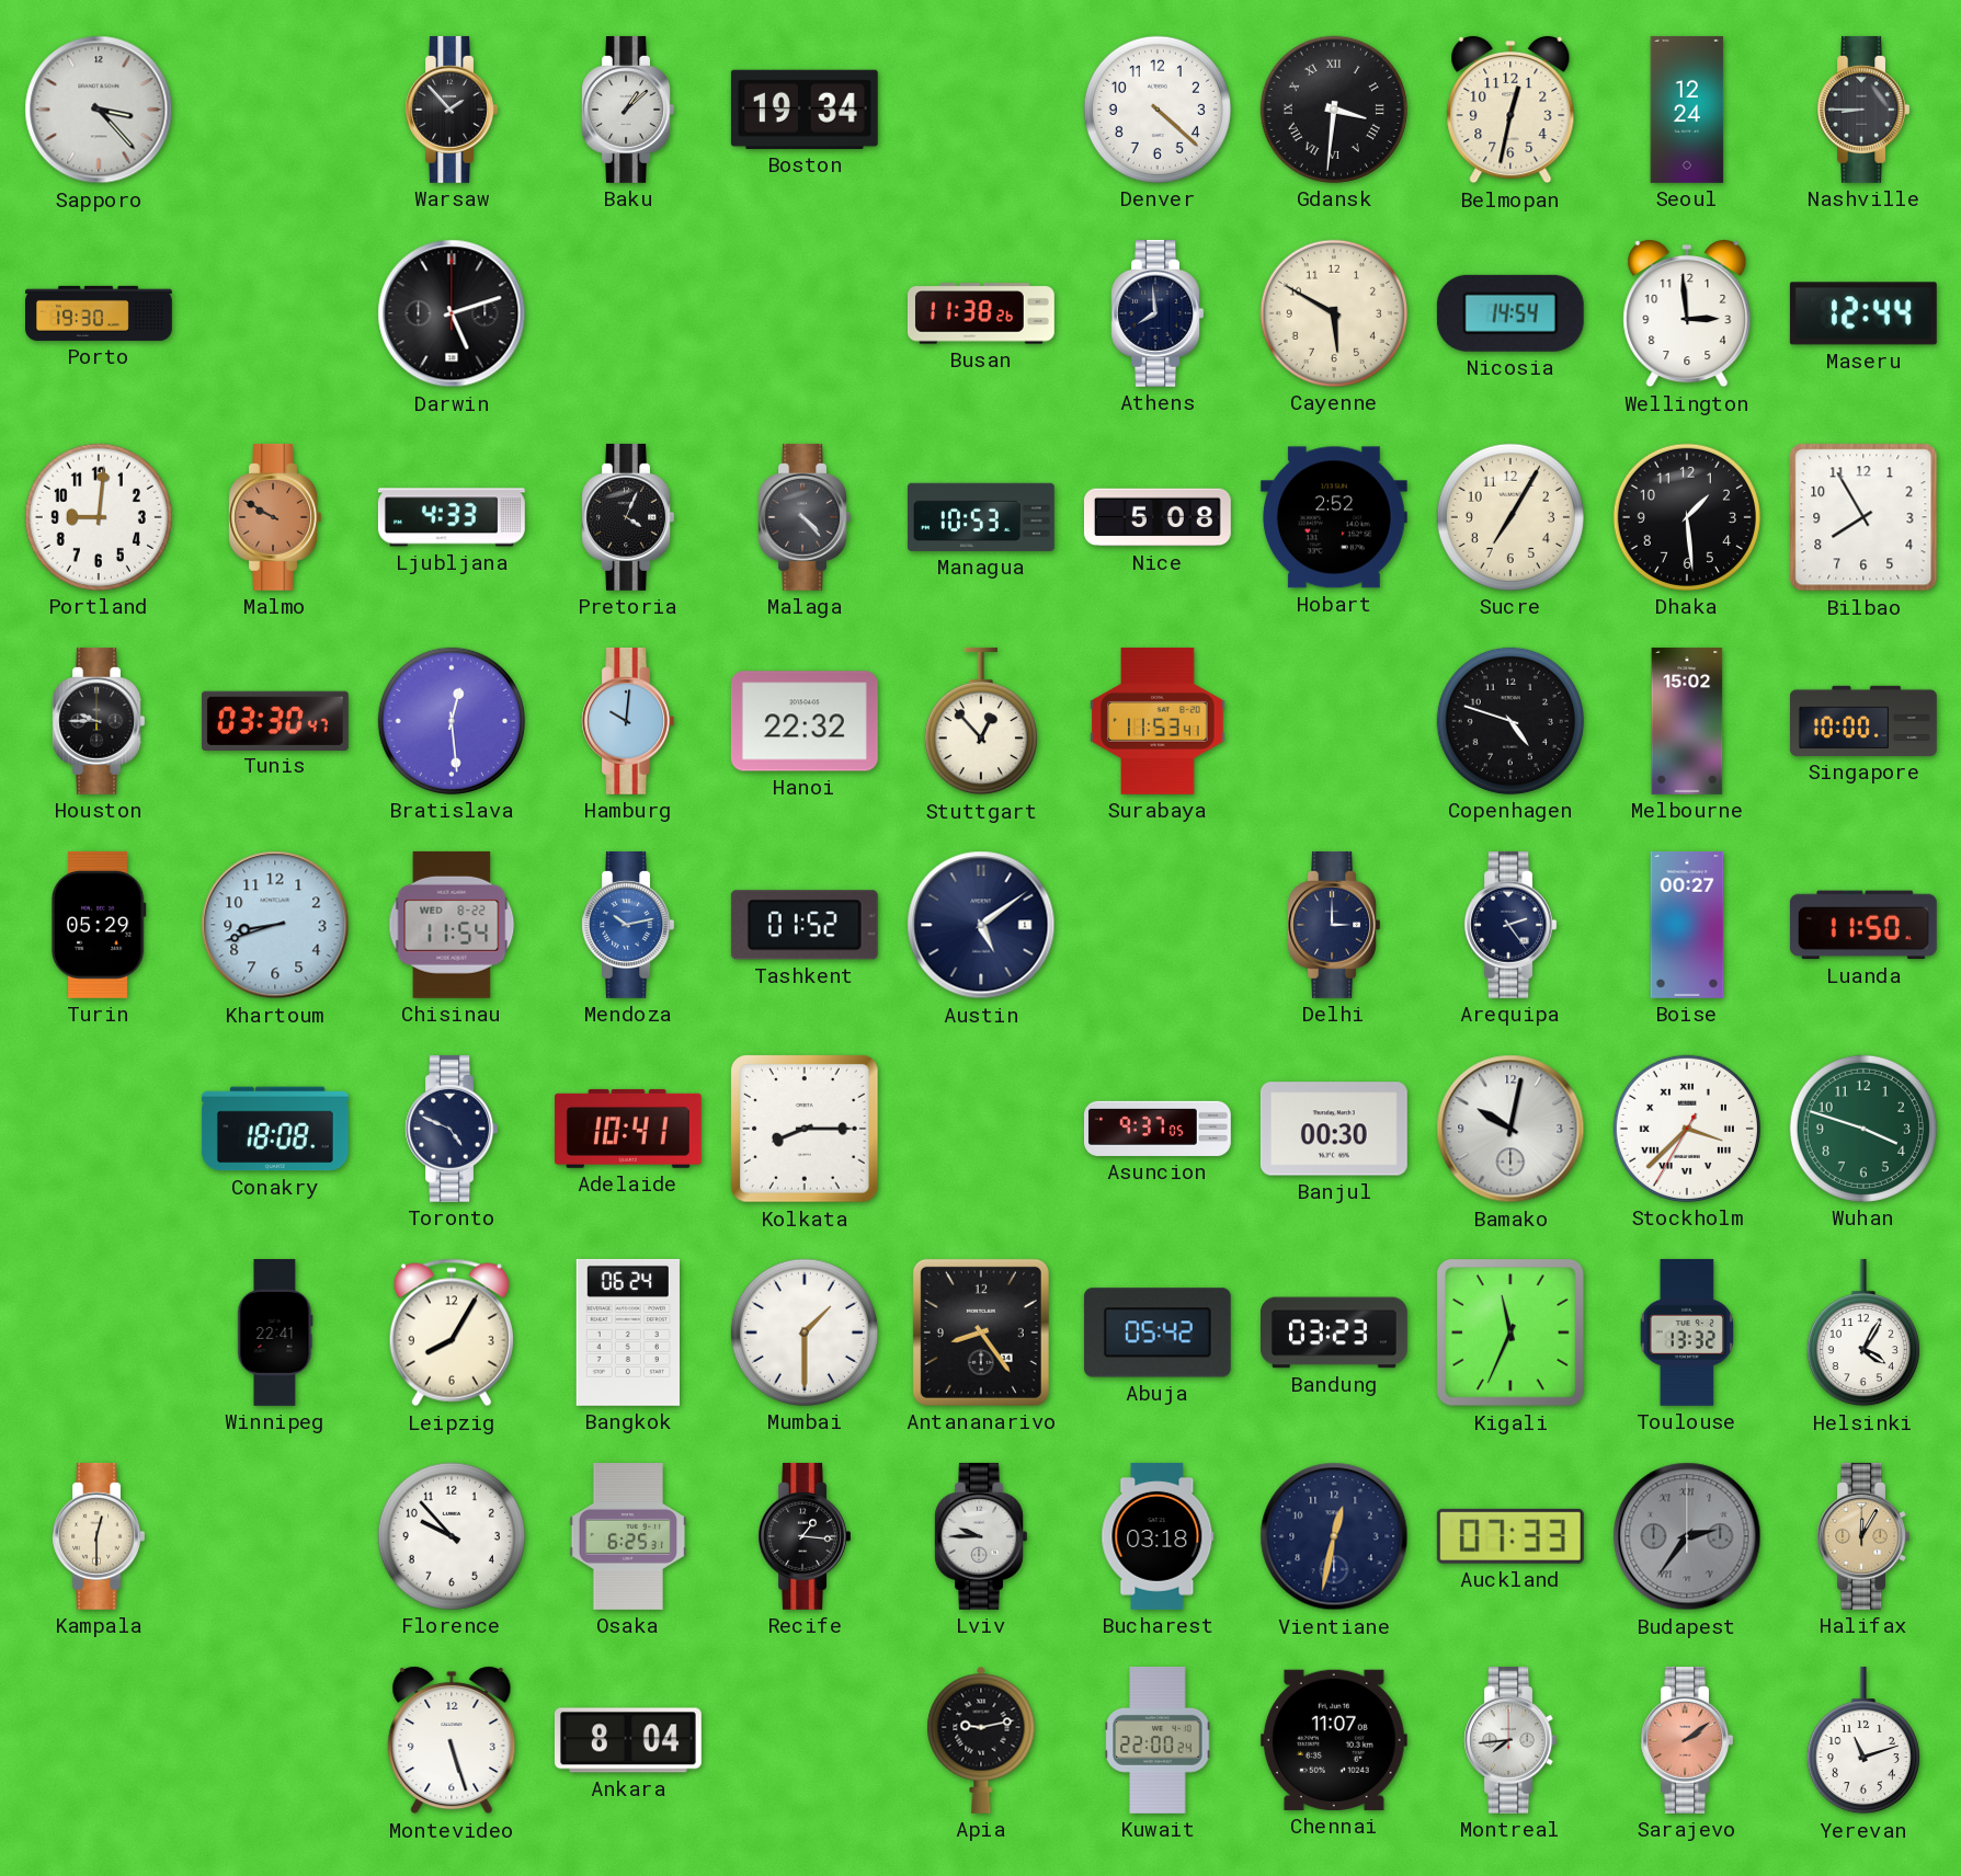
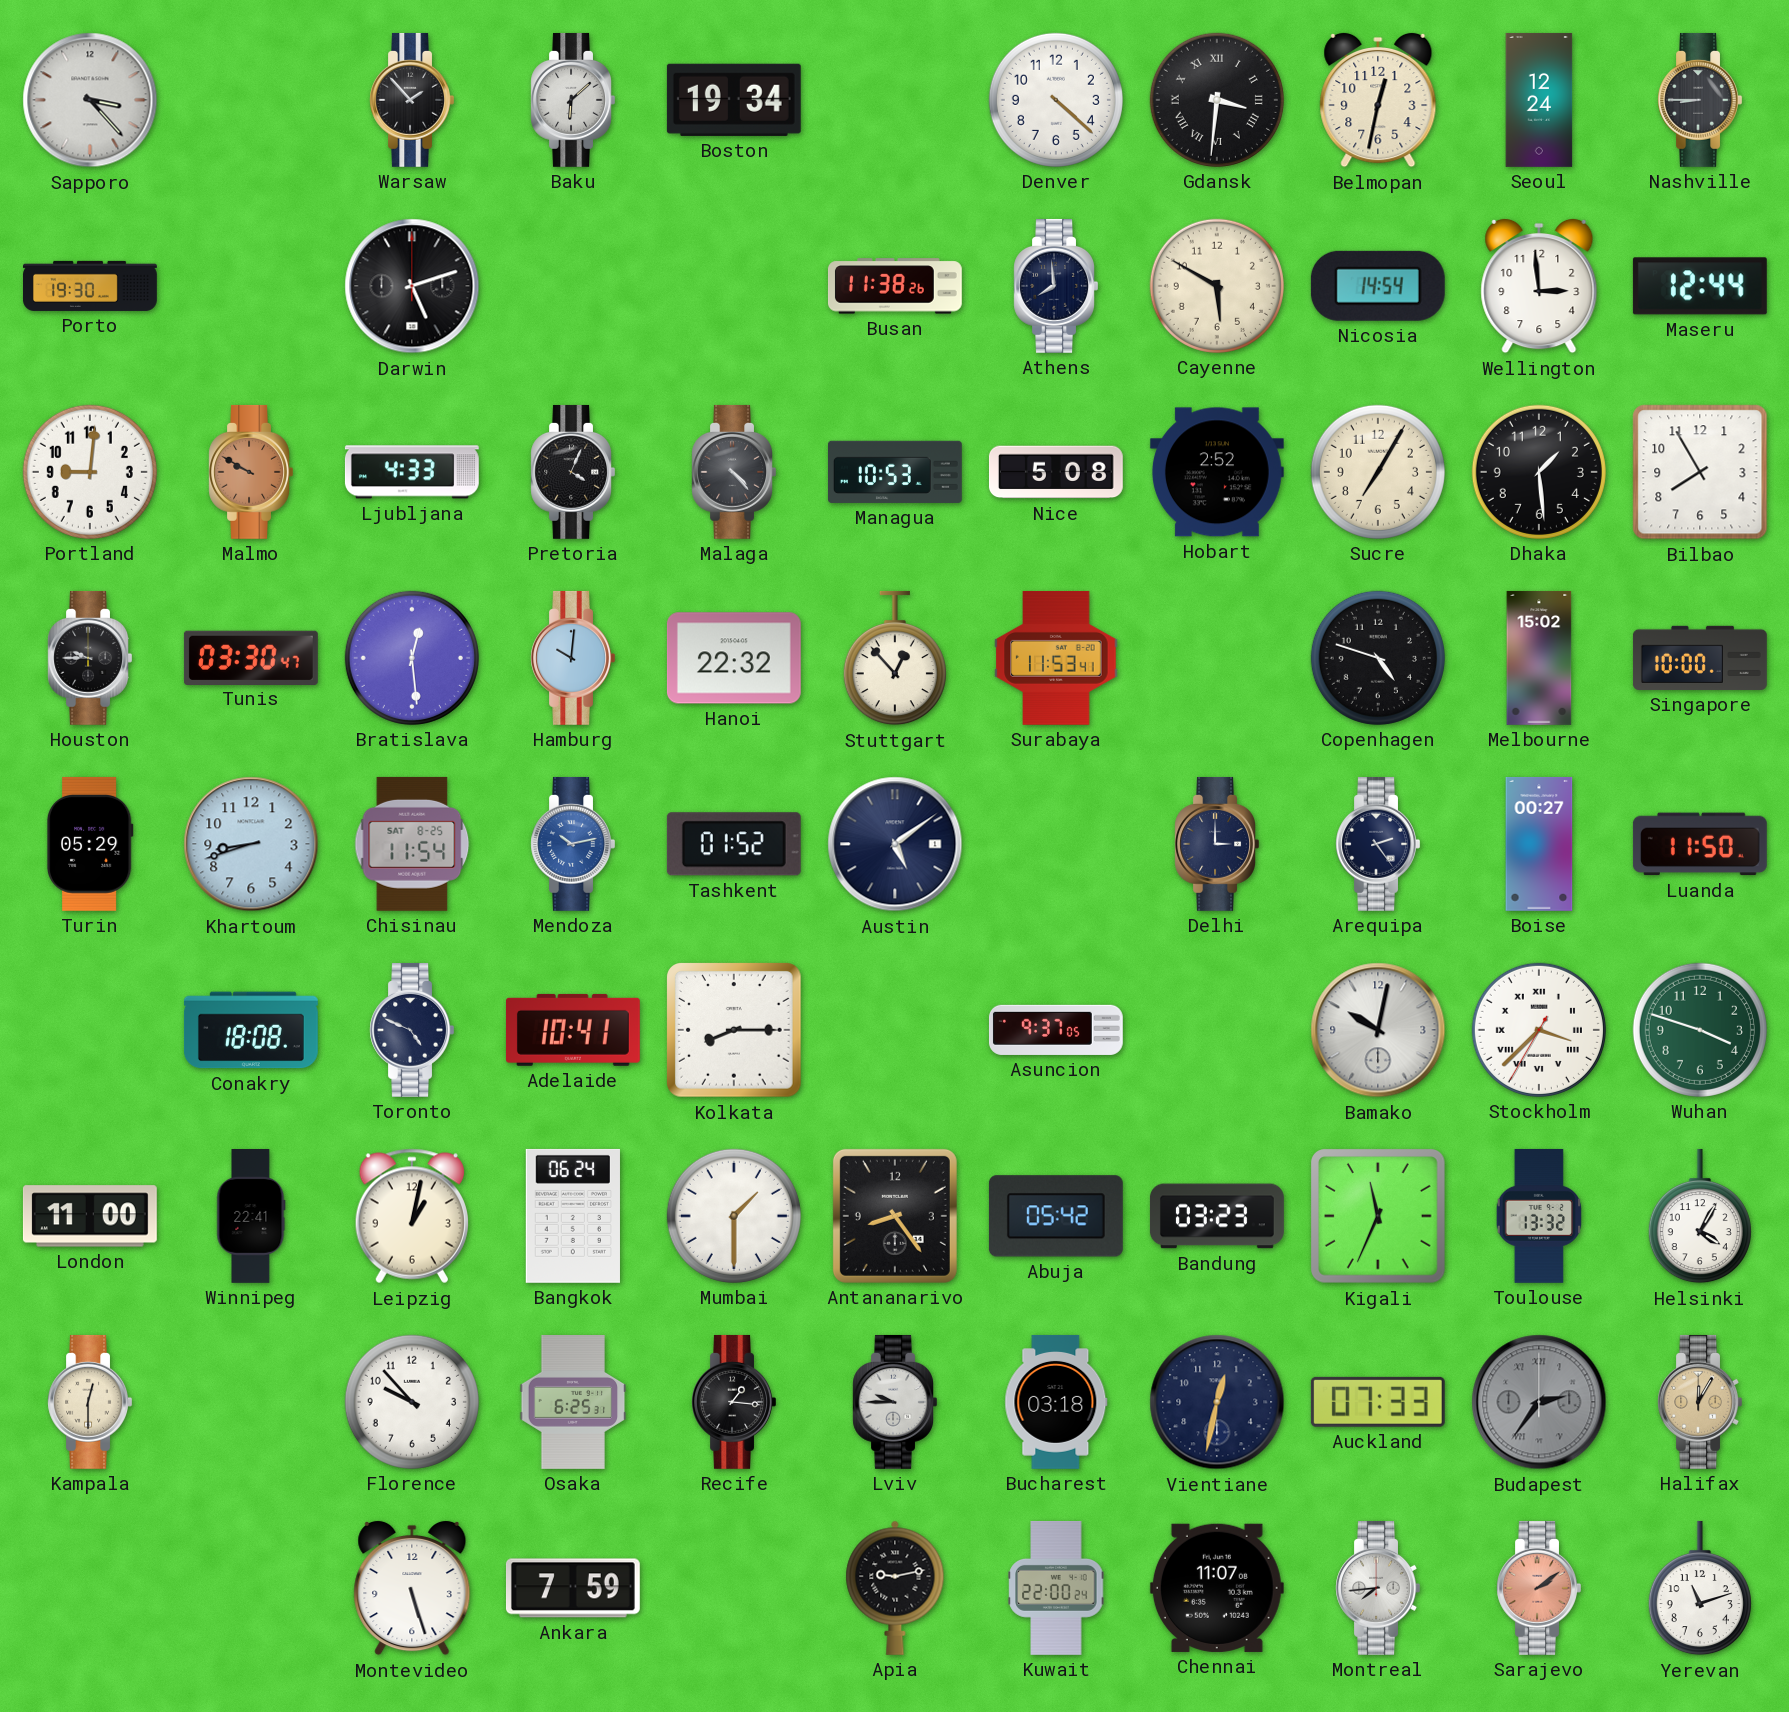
Baku: 1:08 -> 6:08 (573, 100)
Chisinau date: WED 8-22 -> SAT 8-25 (412, 844)
Banjul: 00:30 -> none (1334, 1129)
London: none -> 11:00 (90, 1216)
Leipzig: 8:05 -> 1:02 (412, 1216)
Ankara: 8:04 -> 7:59 (573, 1588)
